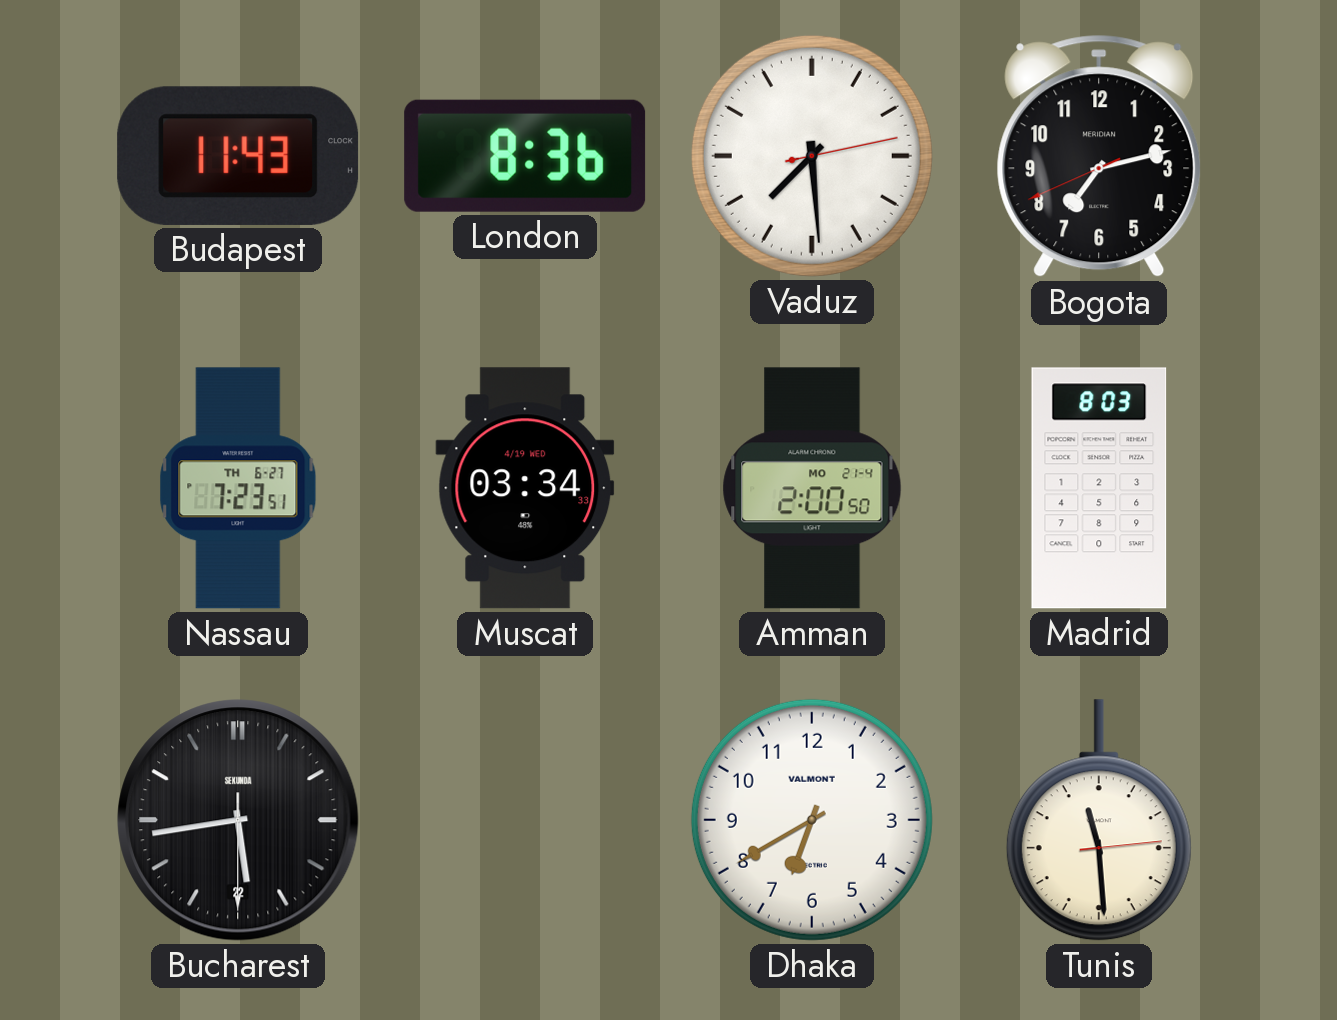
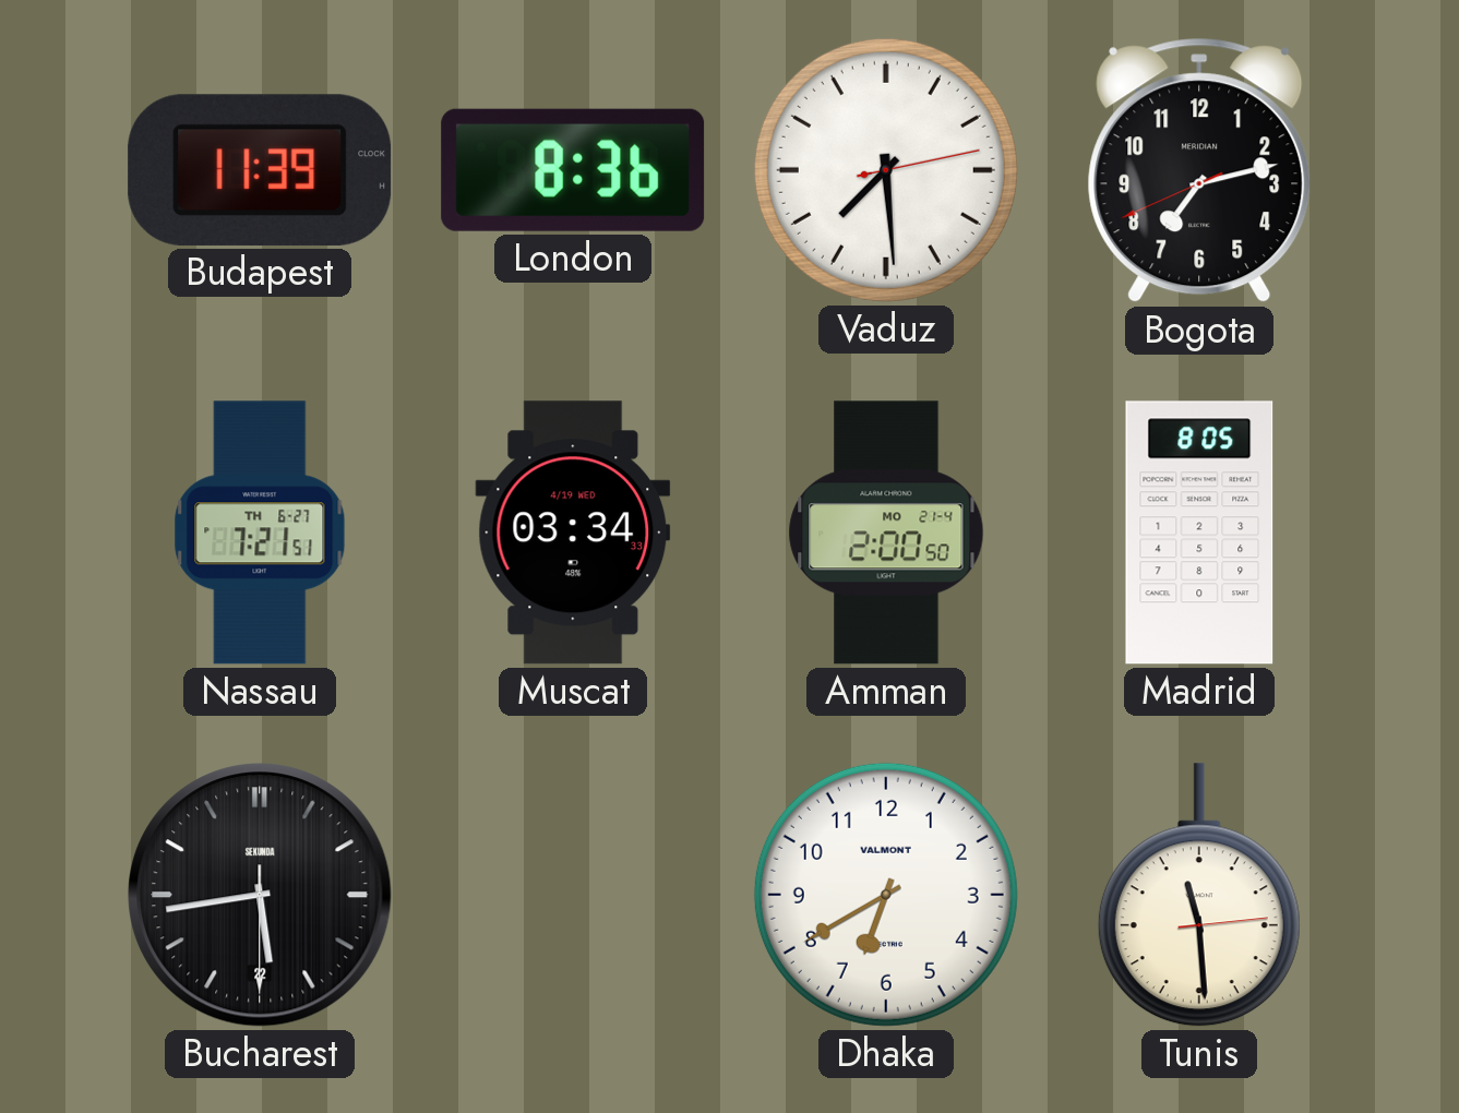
Budapest: 11:43 -> 11:39 (260, 170)
Nassau: 7:23 -> 7:21 (260, 532)
Madrid: 8:03 -> 8:05 (1199, 532)
